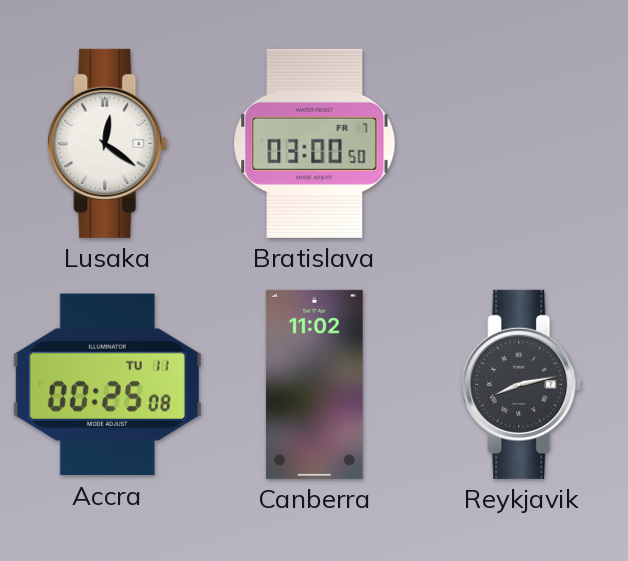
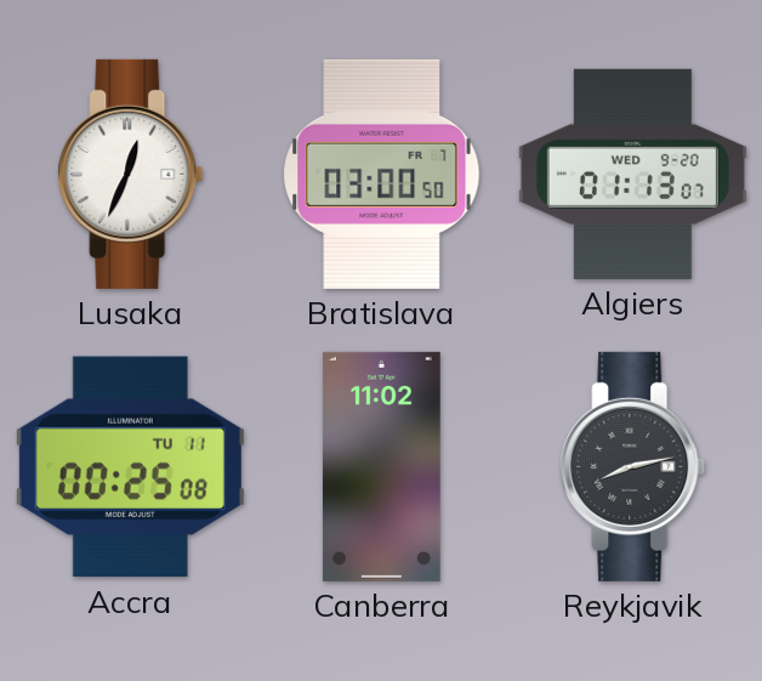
Lusaka: 12:21 -> 12:34 (131, 174)
Algiers: none -> 01:13 (632, 174)
